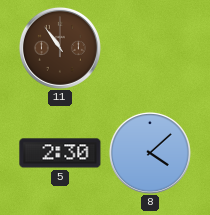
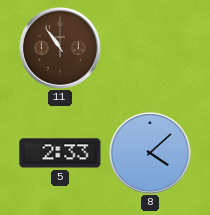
5: 2:30 -> 2:33 (60, 153)
